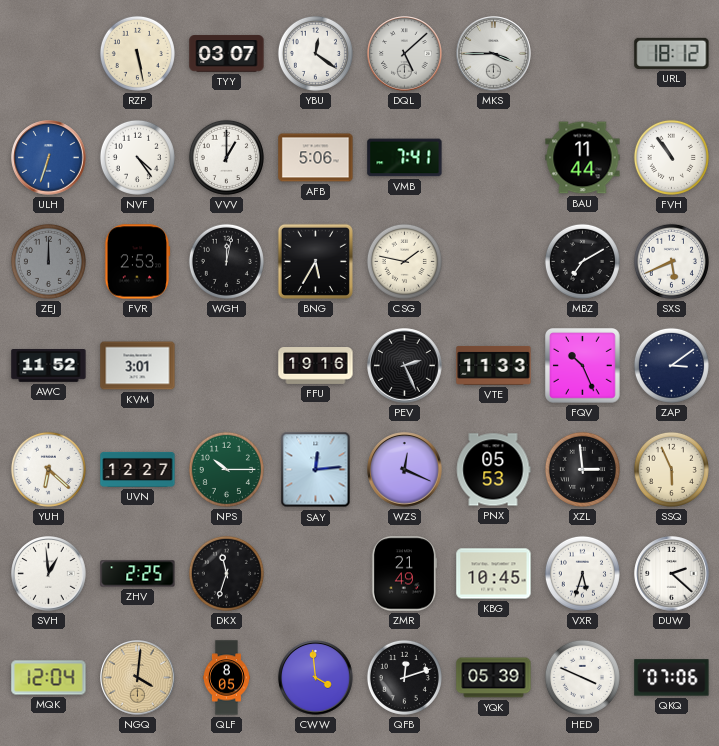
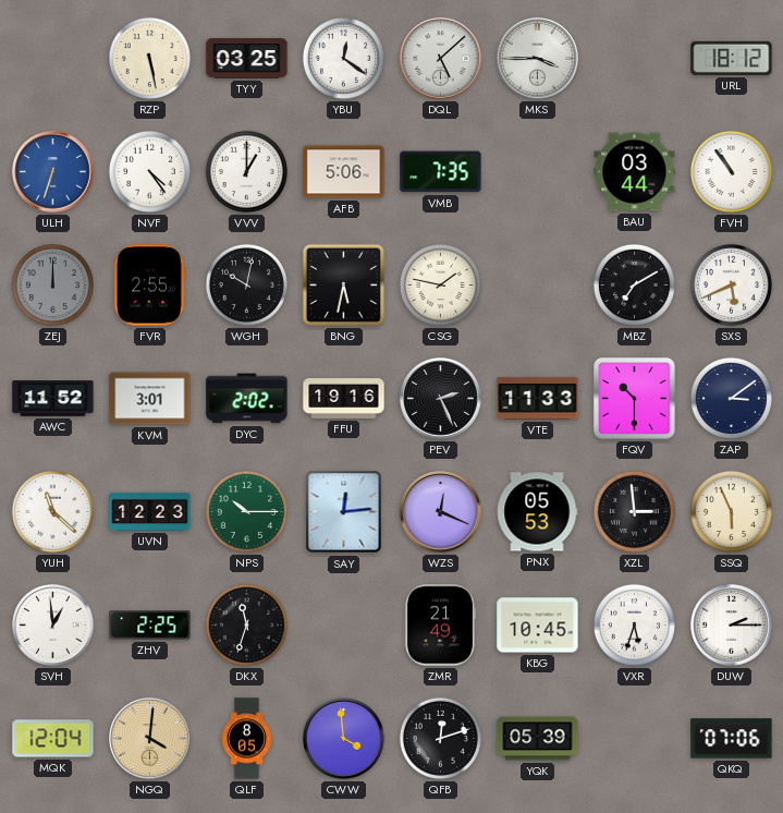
TYY: 03:07 -> 03:25 (247, 59)
VMB: 7:41 -> 7:35 (441, 172)
BAU: 11:44 -> 03:44 (635, 172)
FVR: 2:53 -> 2:55 (149, 286)
WGH: 12:02 -> 10:02 (246, 284)
BNG: 5:35 -> 5:32 (343, 284)
DYC: none -> 2:02 (247, 399)
FQV: 10:26 -> 10:30 (635, 399)
YUH: 6:22 -> 11:22 (52, 511)
UVN: 12:27 -> 12:23 (150, 511)
DUW: 2:22 -> 2:15 (732, 626)
HED: 3:49 -> none (582, 677)
